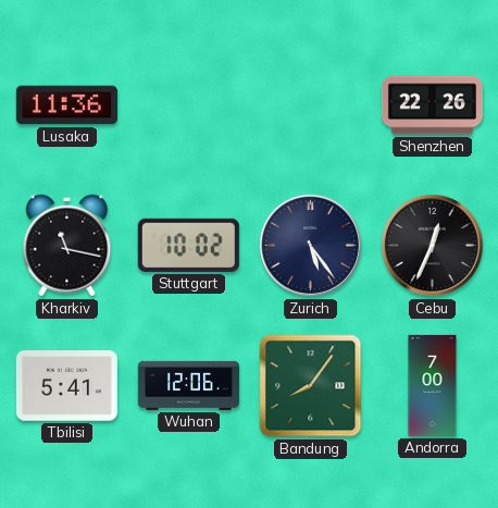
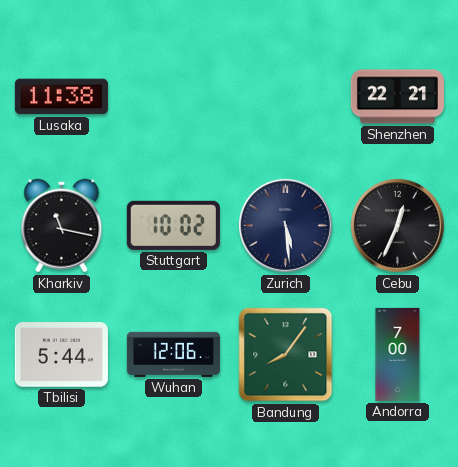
Lusaka: 11:36 -> 11:38 (61, 97)
Shenzhen: 22:26 -> 22:21 (397, 97)
Zurich: 5:24 -> 5:29 (285, 225)
Tbilisi: 5:41 -> 5:44 (61, 355)
